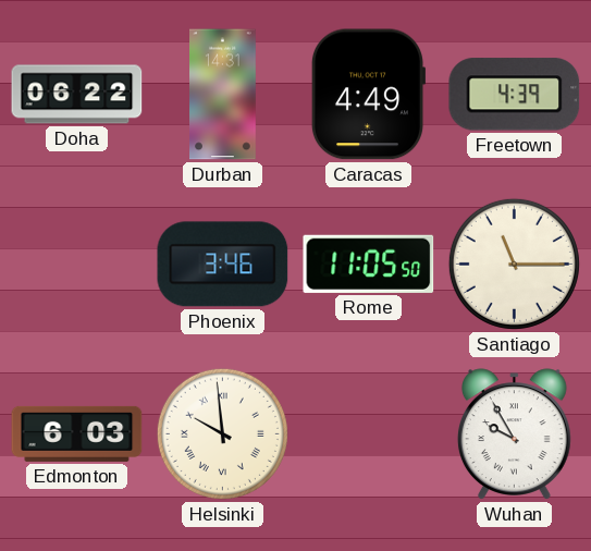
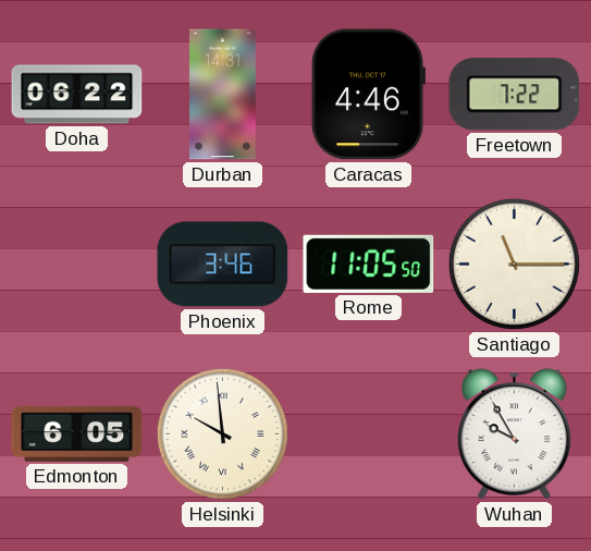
Caracas: 4:49 -> 4:46 (368, 95)
Freetown: 4:39 -> 7:22 (515, 95)
Edmonton: 6:03 -> 6:05 (77, 433)
